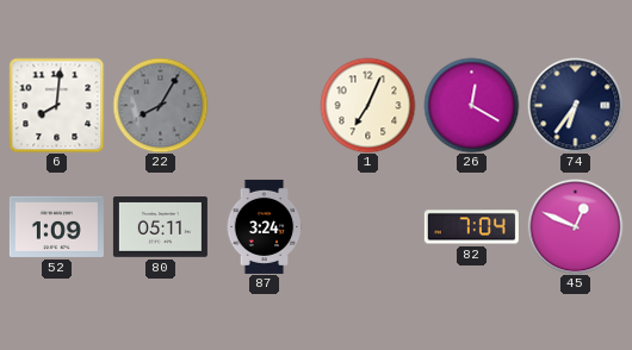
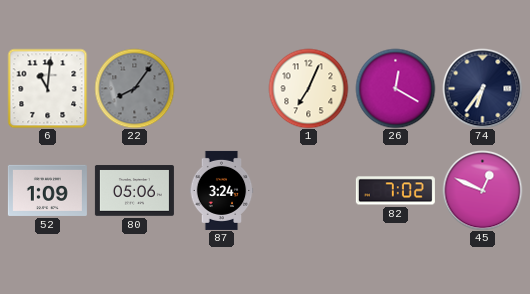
6: 8:01 -> 11:01 (47, 88)
22: 8:05 -> 8:06 (134, 88)
80: 05:11 -> 05:06 (134, 191)
82: 7:04 -> 7:02 (395, 191)
